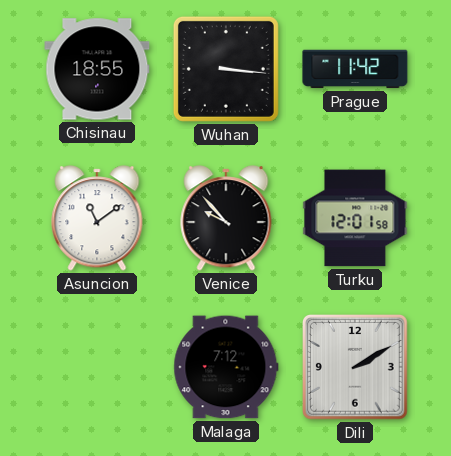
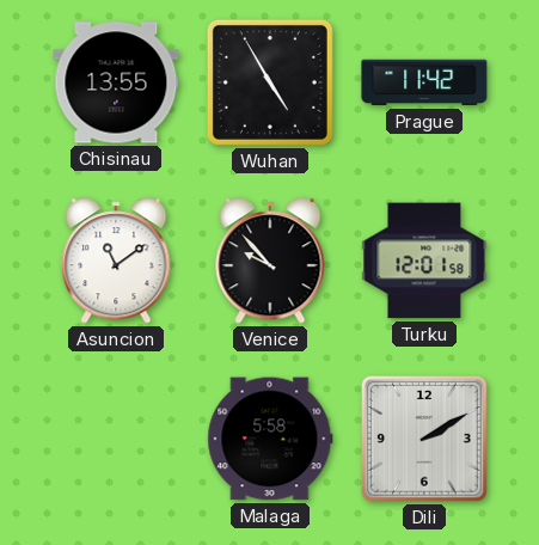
Chisinau: 18:55 -> 13:55 (116, 82)
Wuhan: 3:16 -> 4:55 (270, 82)
Malaga: 7:12 -> 5:58 (270, 439)
